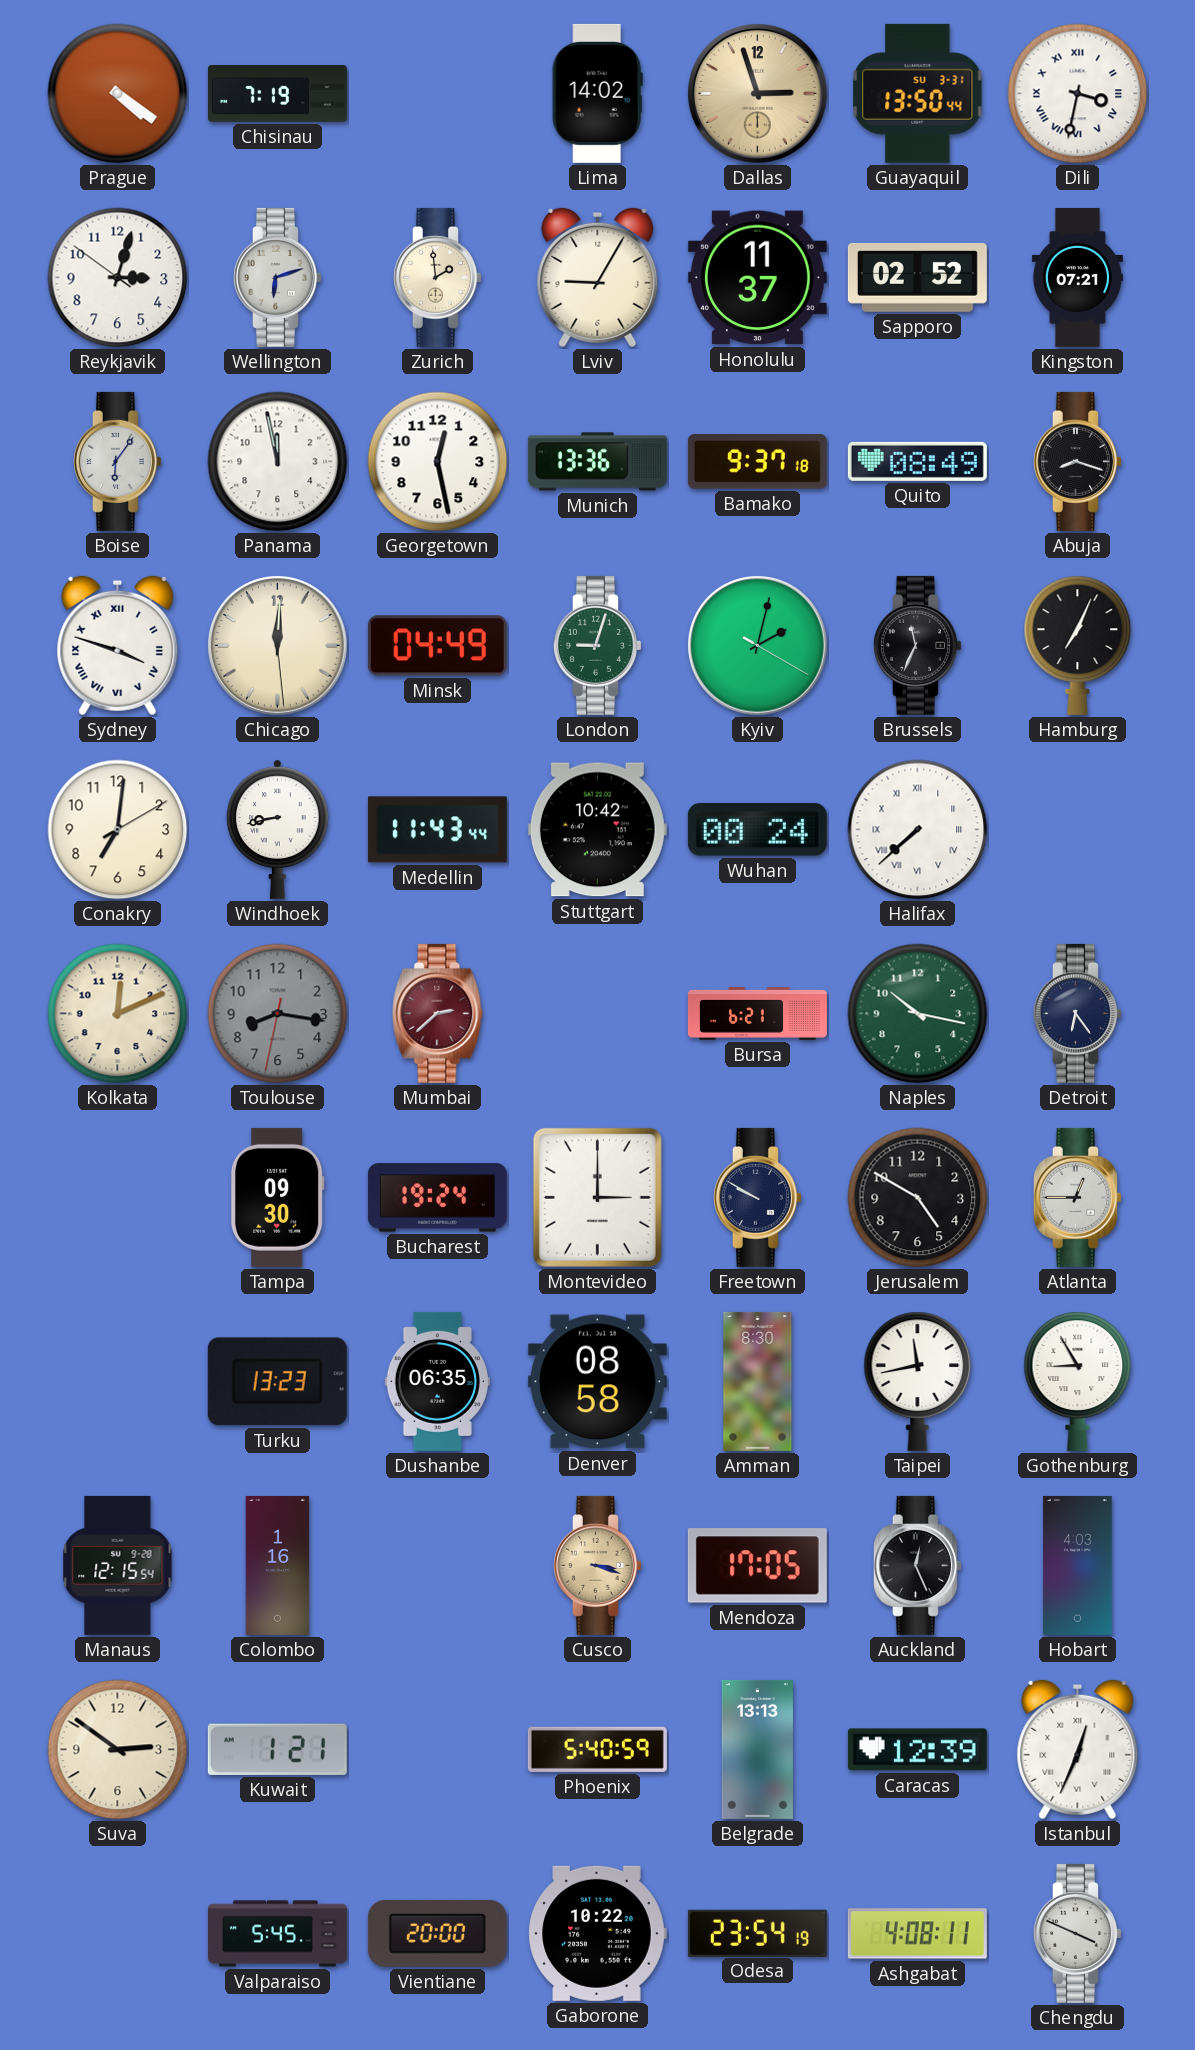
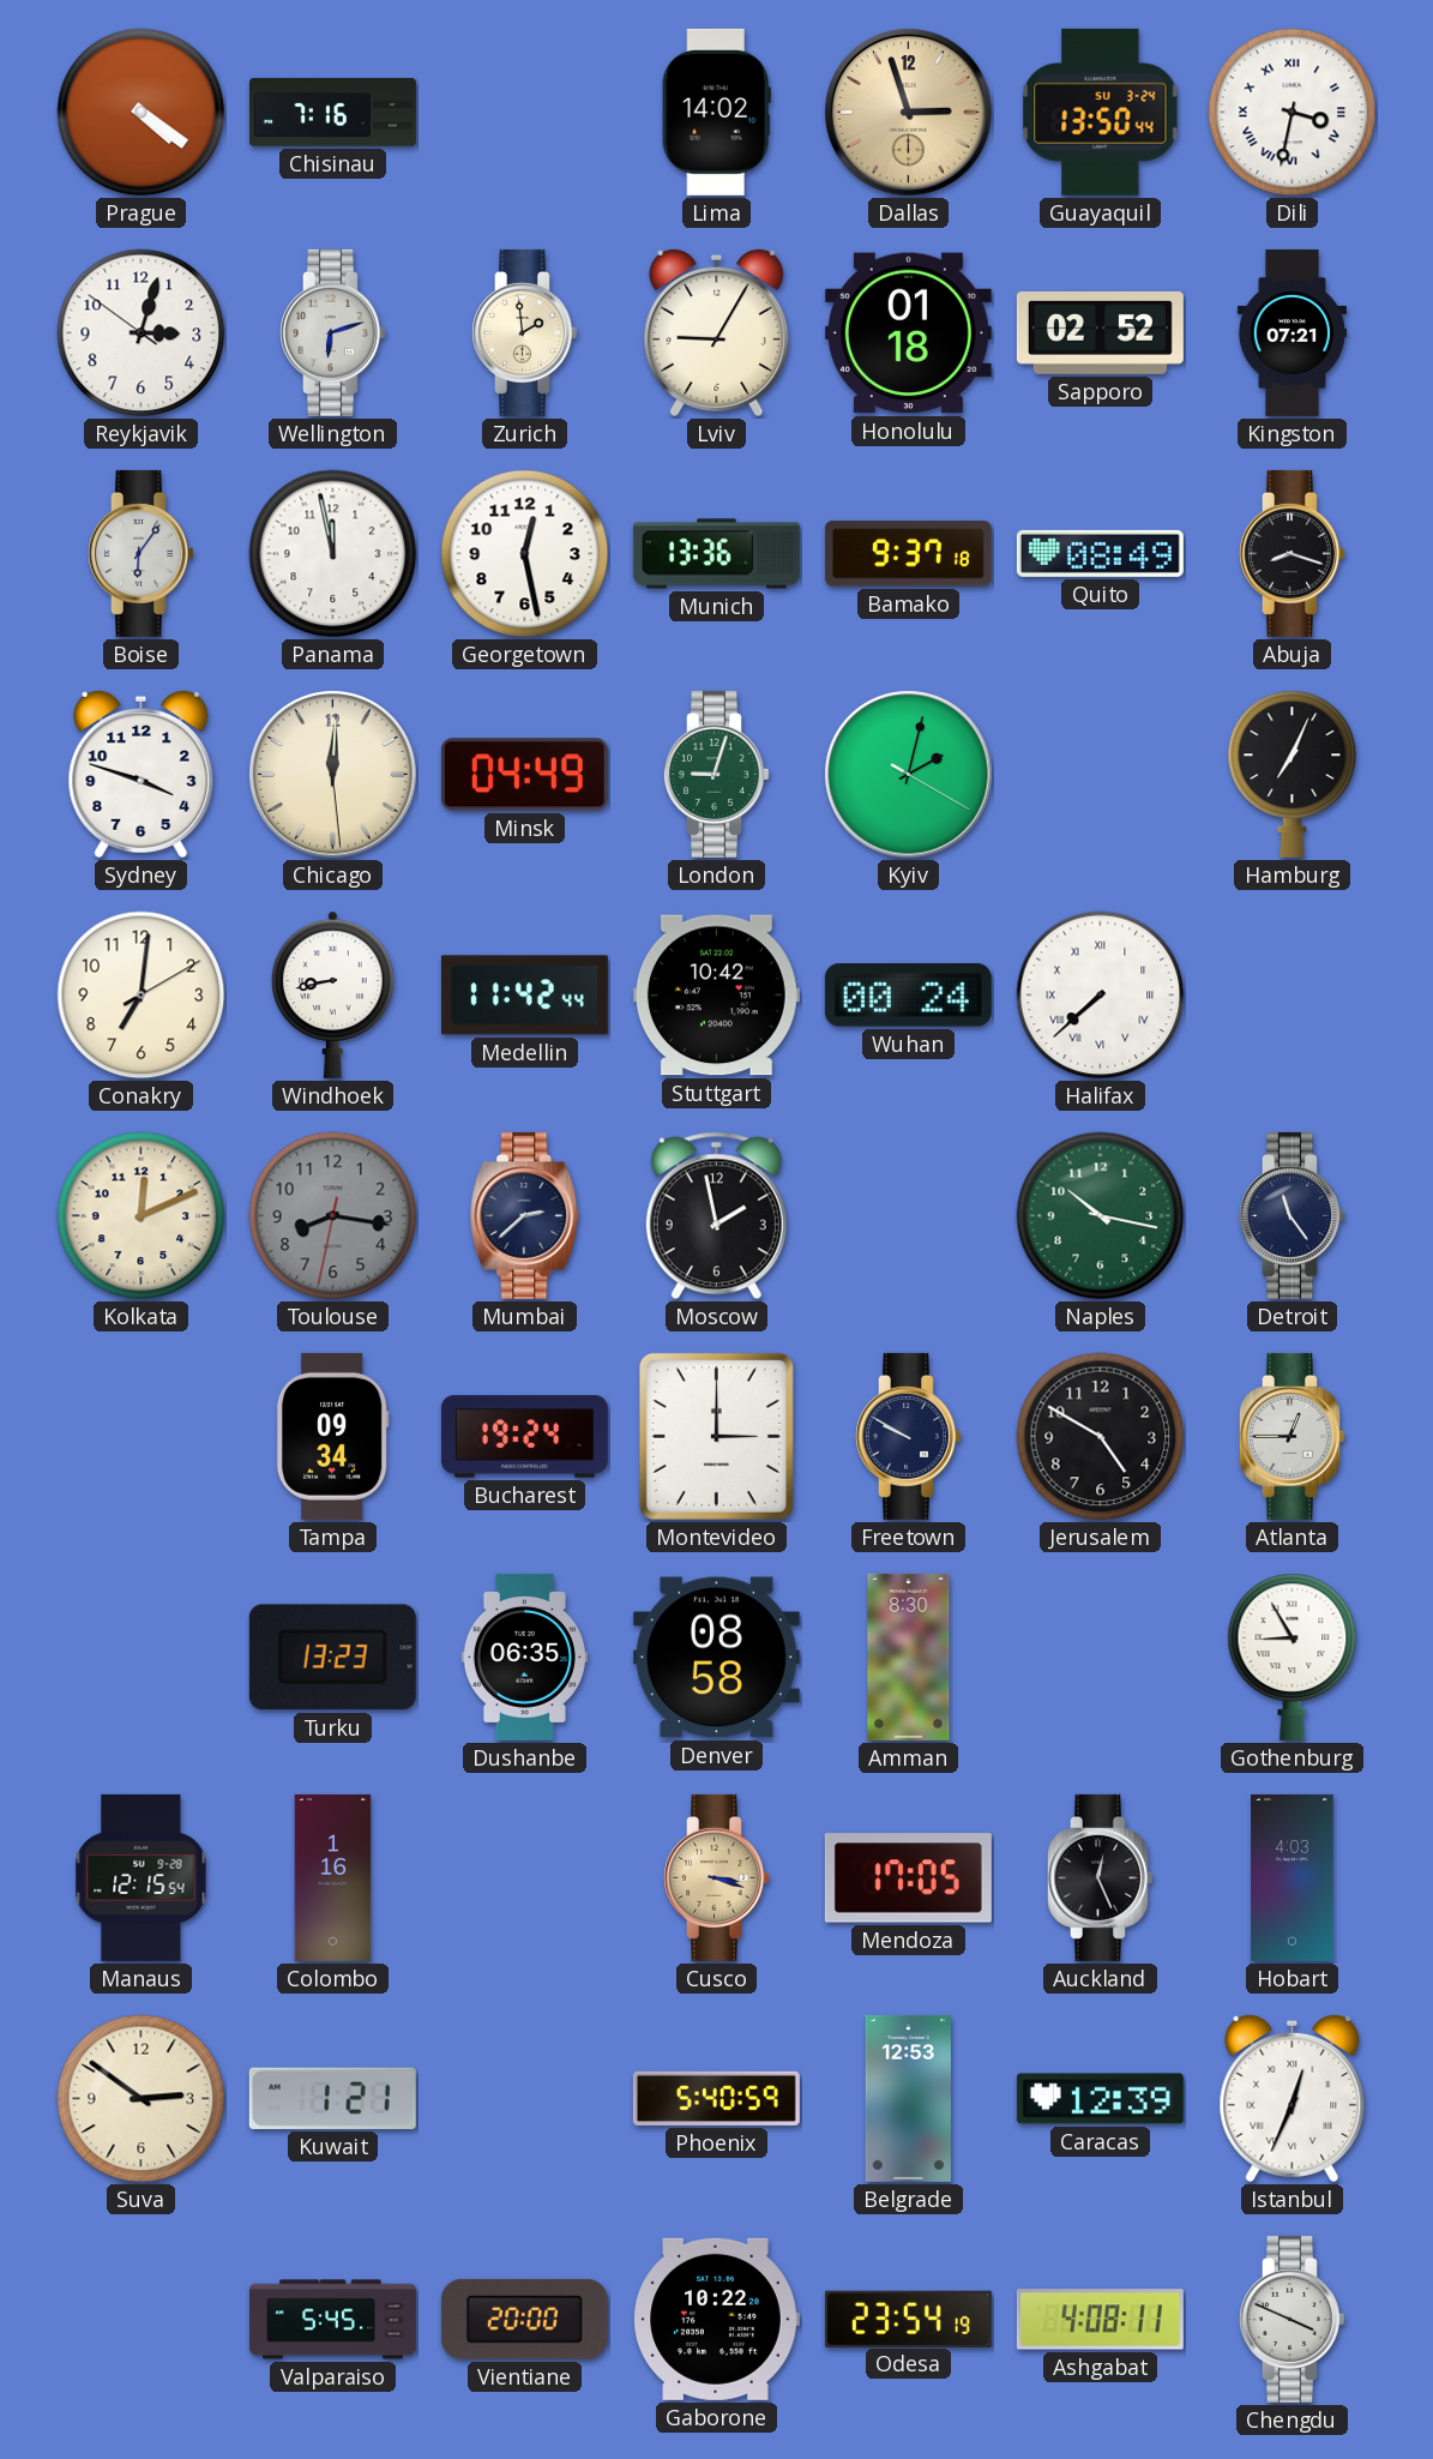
Chisinau: 7:19 -> 7:16 (332, 113)
Guayaquil date: SU 3-31 -> SU 3-24 (1101, 112)
Honolulu: 11:37 -> 01:18 (908, 333)
Sydney numerals: Roman -> Arabic (142, 775)
Brussels: 11:34 -> none (918, 645)
Medellin: 11:43 -> 11:42 (524, 996)
Mumbai dial: burgundy -> navy (525, 1215)
Moscow: none -> 1:58 (716, 1216)
Bursa: 6:21 -> none (757, 1014)
Detroit: 6:24 -> 11:24 (1293, 1215)
Tampa: 09:30 -> 09:34 (332, 1436)
Taipei: 11:43 -> none (918, 1381)
Belgrade: 13:13 -> 12:53 (908, 2098)
